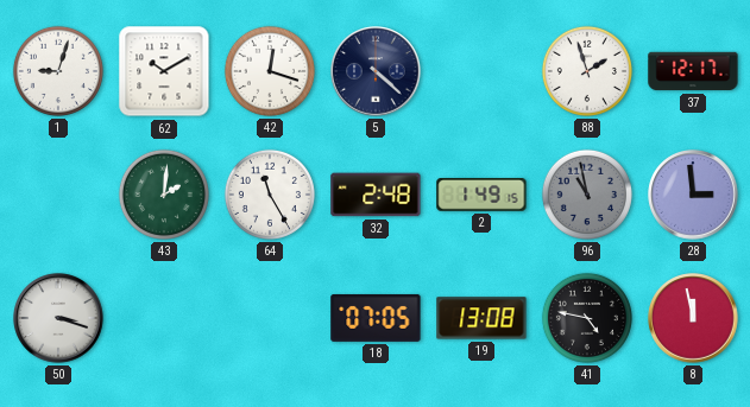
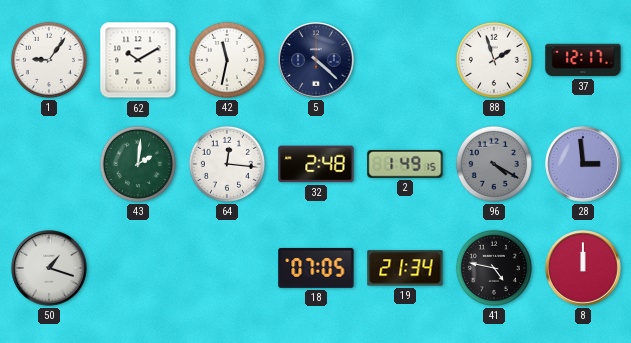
1: 9:03 -> 9:06 (49, 60)
42: 12:18 -> 11:32 (227, 60)
64: 11:25 -> 12:16 (227, 164)
96: 10:58 -> 4:20 (494, 164)
50: 3:18 -> 1:18 (49, 268)
19: 13:08 -> 21:34 (405, 268)
8: 11:58 -> 12:00 (583, 268)
